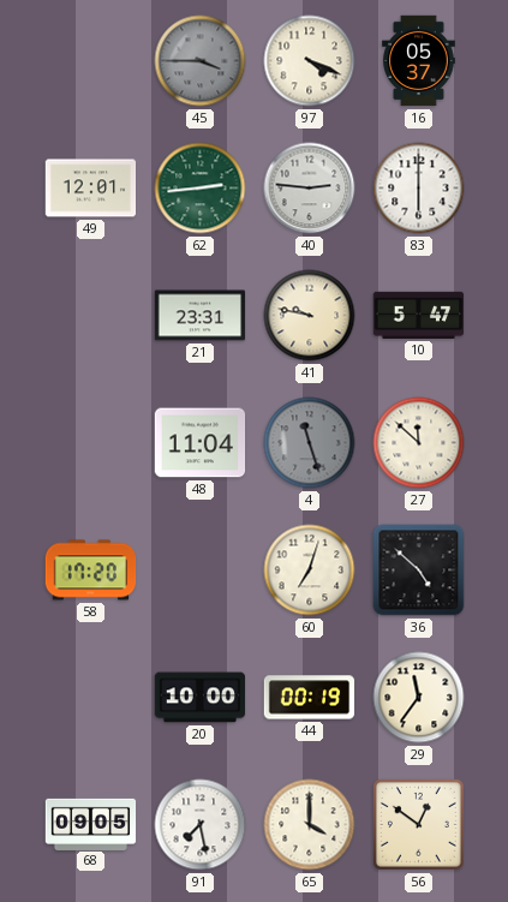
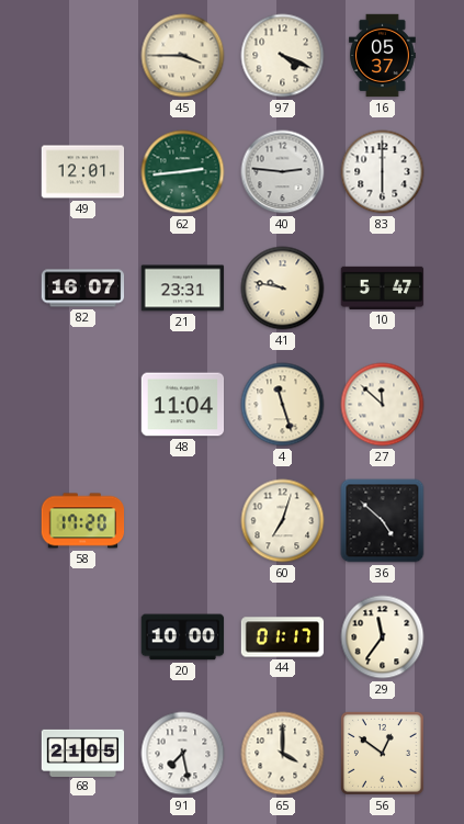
45 dial: grey -> cream (183, 56)
82: none -> 16:07 (83, 289)
4 dial: grey -> cream (283, 405)
44: 00:19 -> 01:17 (283, 637)
68: 09:05 -> 21:05 (83, 753)
